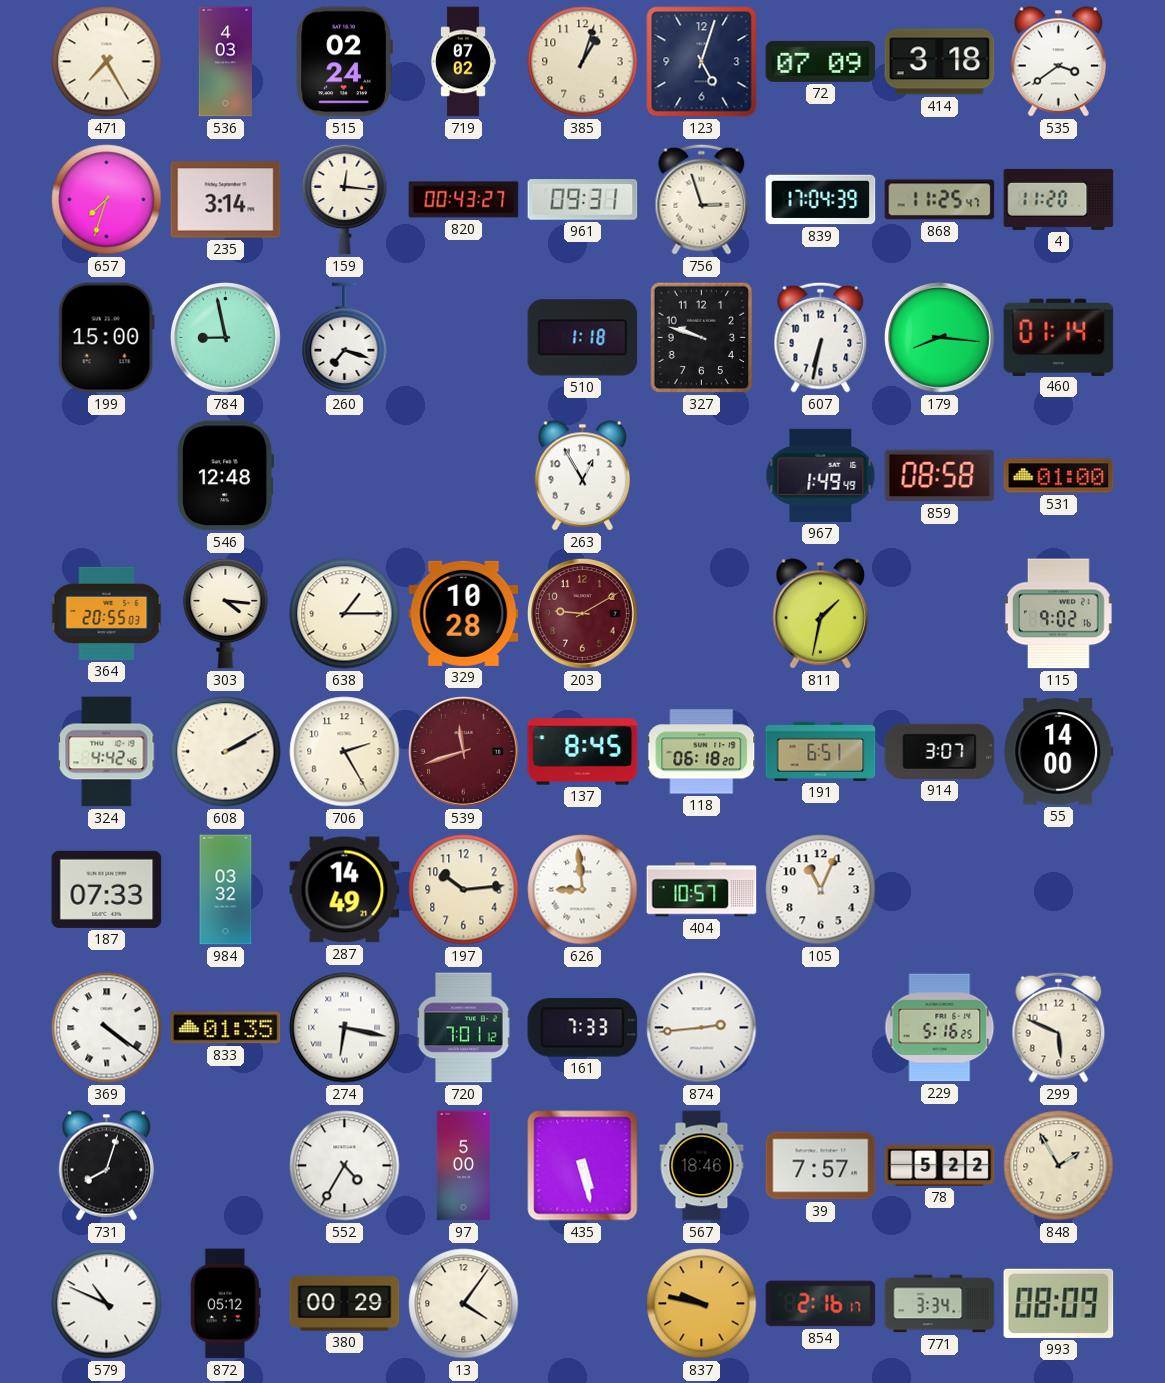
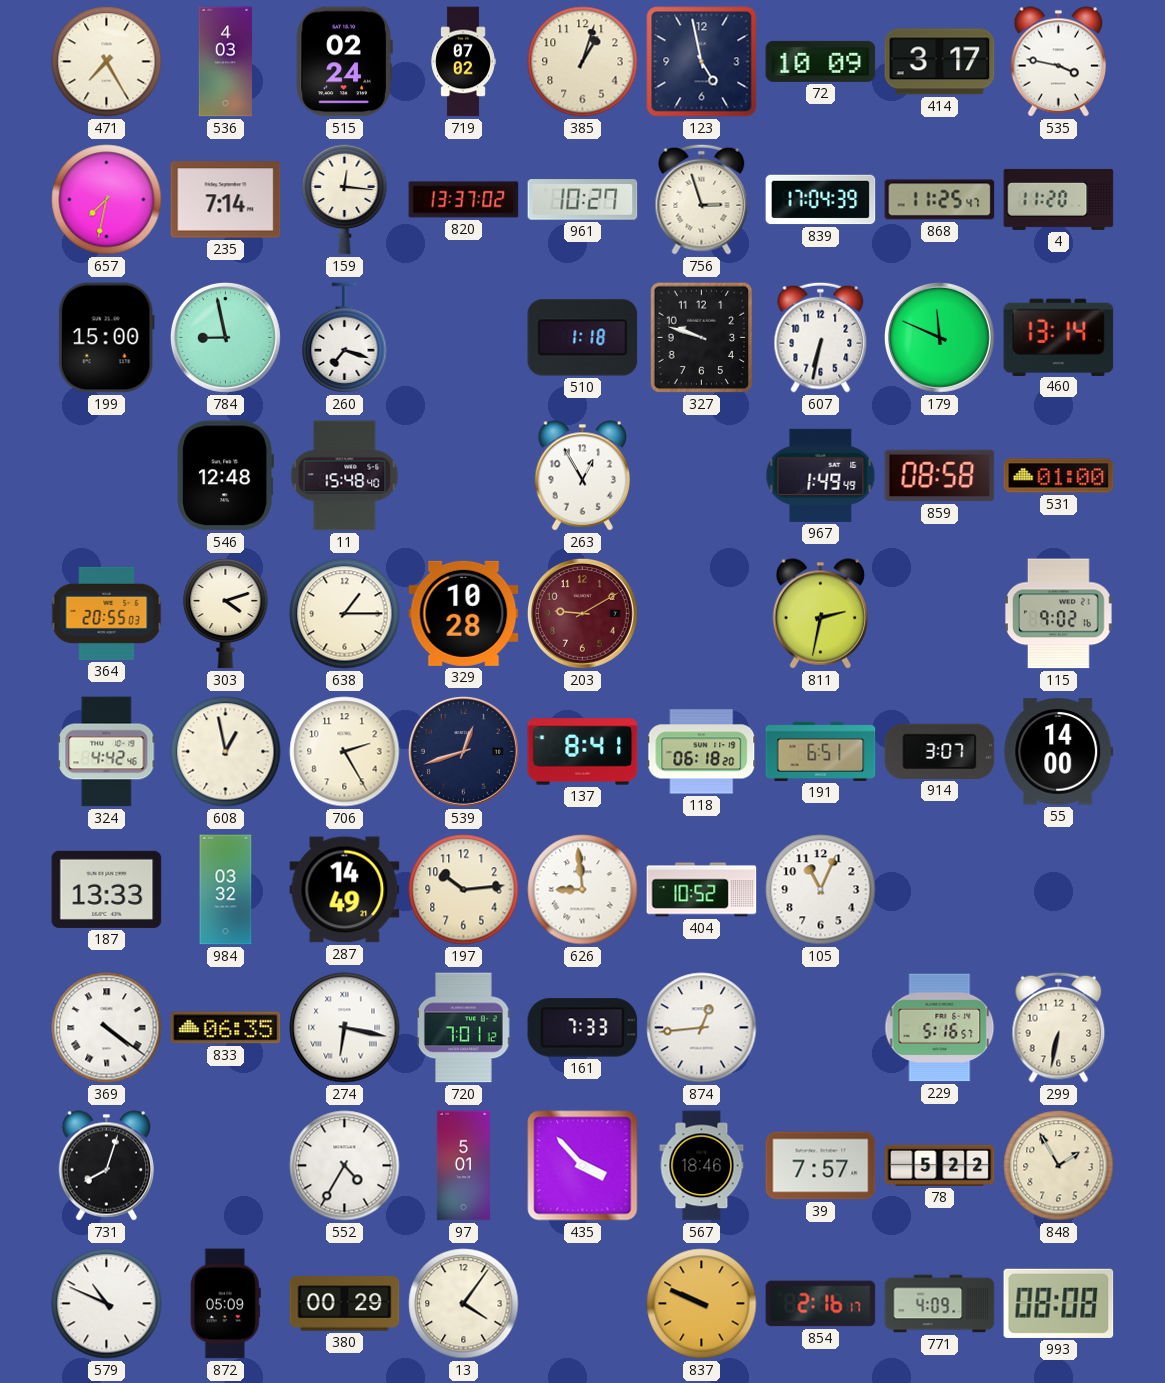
123: 5:03 -> 4:58 (702, 62)
72: 07:09 -> 10:09 (821, 61)
414: 3:18 -> 3:17 (940, 62)
535: 3:39 -> 3:47 (1058, 62)
657: 7:33 -> 7:32 (107, 200)
235: 3:14 -> 7:14 (226, 200)
820: 00:43 -> 13:37 (464, 200)
961: 09:31 -> 10:27 (583, 200)
179: 8:16 -> 11:49 (939, 337)
460: 01:14 -> 13:14 (1059, 337)
11: none -> 15:48 (345, 476)
303: 4:16 -> 4:12 (226, 613)
811: 1:32 -> 2:32 (820, 614)
608: 2:10 -> 12:58 (226, 752)
539: 11:42 -> 12:42 (463, 751)
539 dial: burgundy -> navy (463, 751)
137: 8:45 -> 8:41 (583, 752)
187: 07:33 -> 13:33 (107, 889)
404: 10:57 -> 10:52 (702, 890)
833: 01:35 -> 06:35 (226, 1028)
874: 2:44 -> 12:44 (702, 1028)
229: 5:16:25 -> 5:16:57 (940, 1028)
299: 5:49 -> 6:32 (1059, 1027)
97: 5:00 -> 5:01 (463, 1166)
435: 5:28 -> 3:53 (583, 1166)
872: 05:12 -> 05:09 (225, 1304)
837: 9:47 -> 9:49 (702, 1304)
771: 3:34 -> 4:09 (940, 1304)
993: 08:09 -> 08:08 (1059, 1303)
